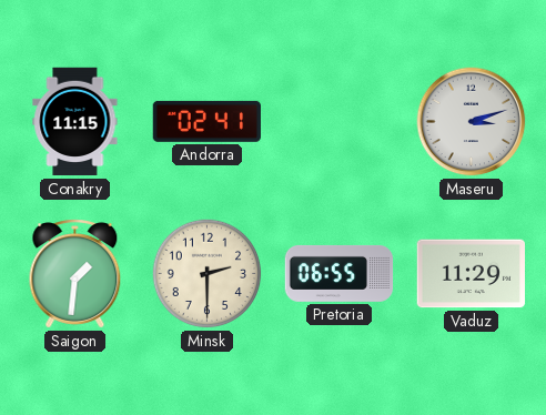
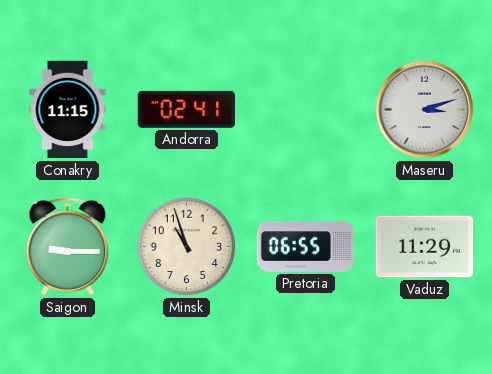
Saigon: 1:31 -> 9:15 (68, 247)
Minsk: 2:30 -> 10:57 (187, 247)
